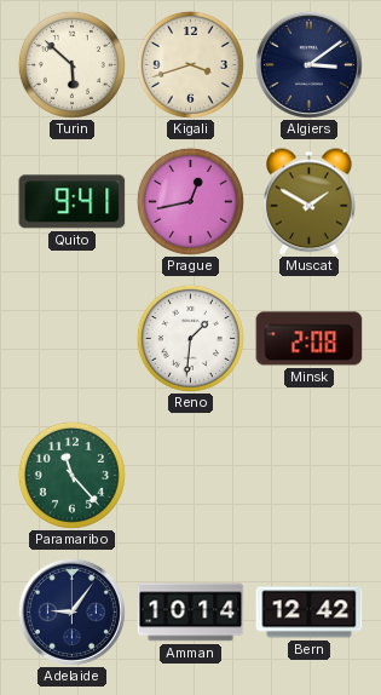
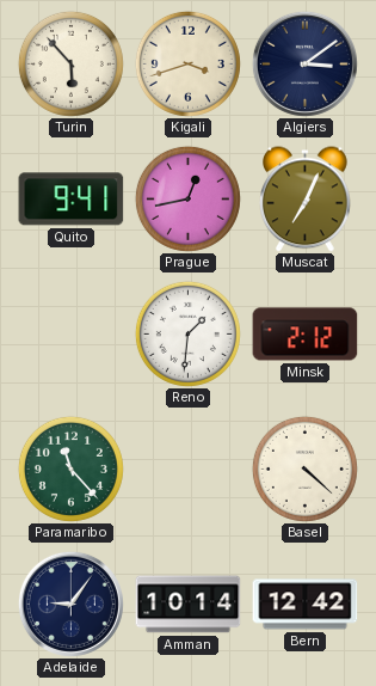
Turin: 5:52 -> 5:53 (70, 63)
Muscat: 1:50 -> 7:04 (306, 200)
Minsk: 2:08 -> 2:12 (306, 335)
Basel: none -> 4:22 (304, 468)
